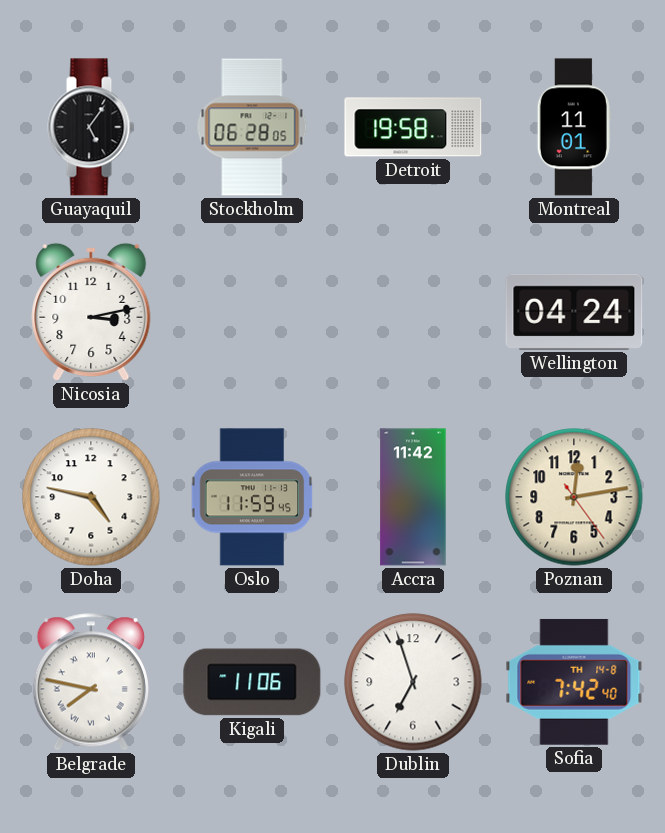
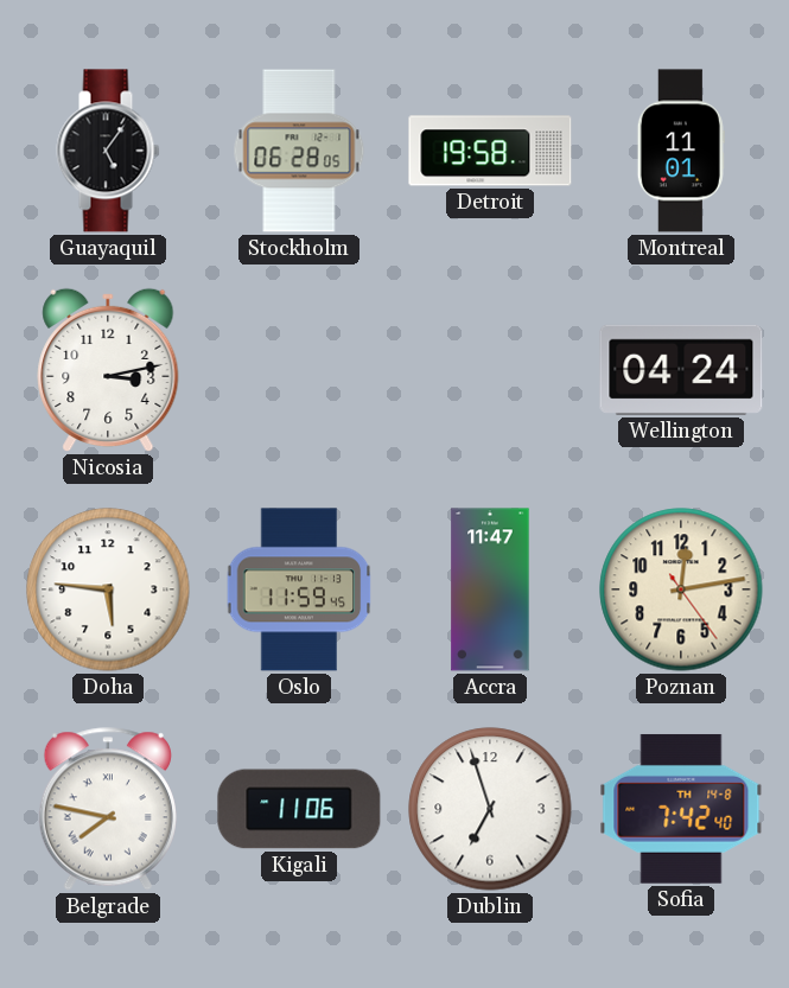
Doha: 4:47 -> 5:46 (108, 589)
Accra: 11:42 -> 11:47 (490, 589)
